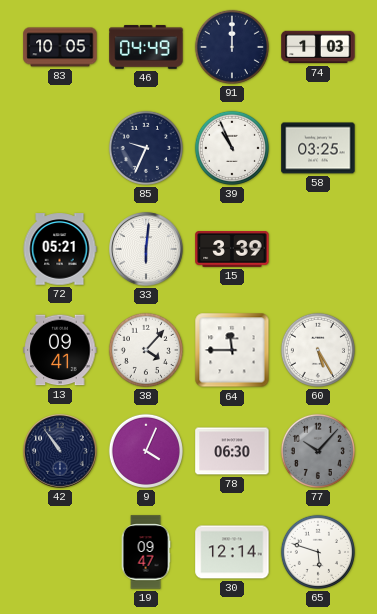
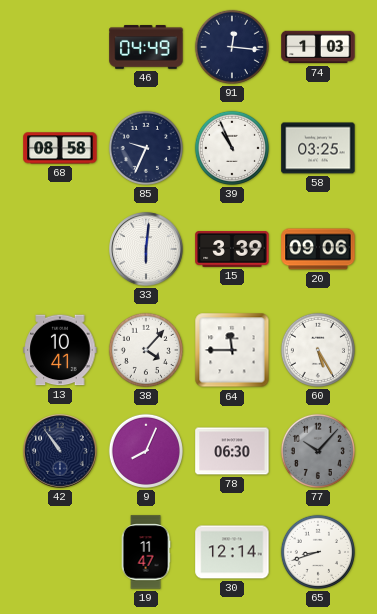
83: 10:05 -> none (60, 47)
91: 12:00 -> 12:16 (232, 47)
68: none -> 08:58 (60, 148)
72: 05:21 -> none (60, 249)
20: none -> 09:06 (318, 249)
13: 09:41 -> 10:41 (60, 350)
9: 4:04 -> 8:04 (146, 451)
19: 09:47 -> 11:47 (146, 552)
65: 5:48 -> 8:42 (318, 552)
